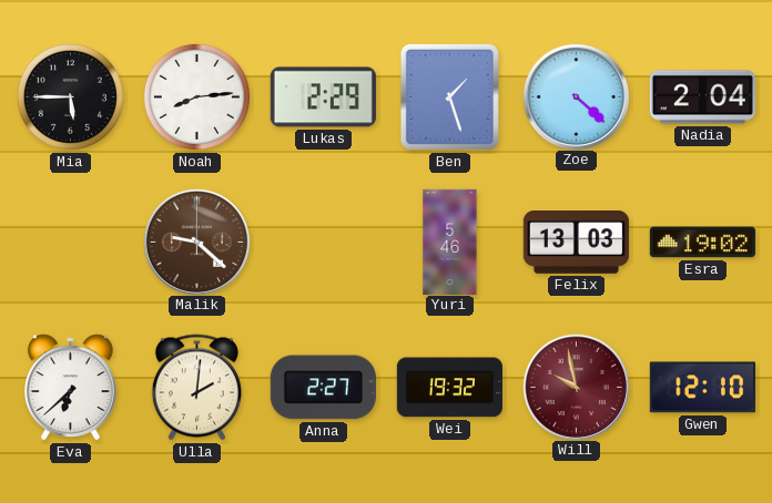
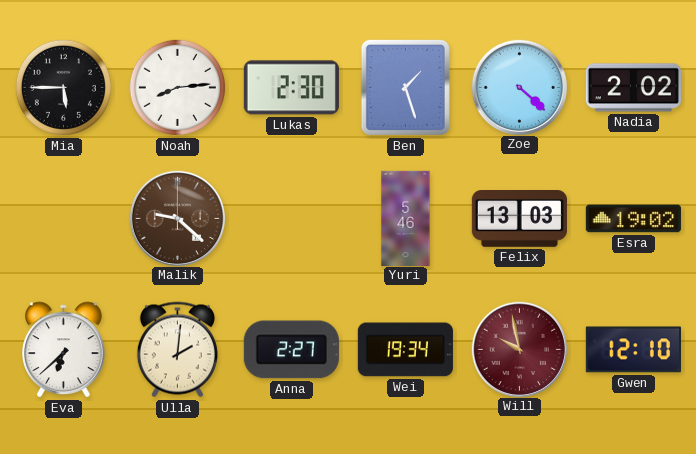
Lukas: 2:29 -> 2:30 (291, 88)
Nadia: 2:04 -> 2:02 (633, 88)
Wei: 19:32 -> 19:34 (405, 350)
